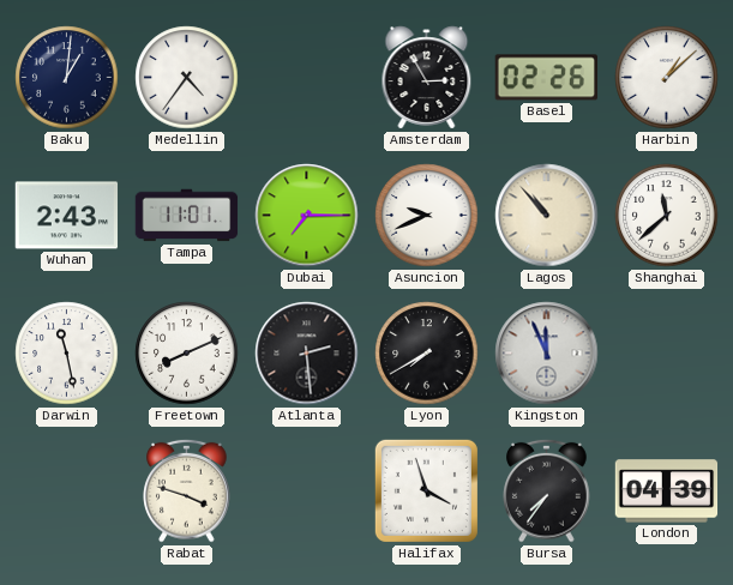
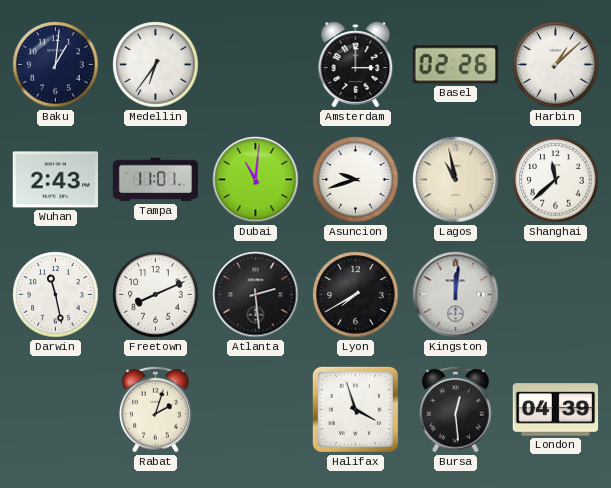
Medellin: 4:36 -> 6:36 (156, 65)
Amsterdam: 2:55 -> 3:00 (356, 65)
Dubai: 7:15 -> 11:01 (256, 180)
Asuncion: 9:41 -> 9:42 (356, 180)
Lagos: 10:53 -> 10:58 (456, 180)
Kingston: 11:56 -> 12:01 (456, 295)
Rabat: 3:48 -> 2:03 (156, 409)
Bursa: 7:36 -> 12:29 (456, 409)
